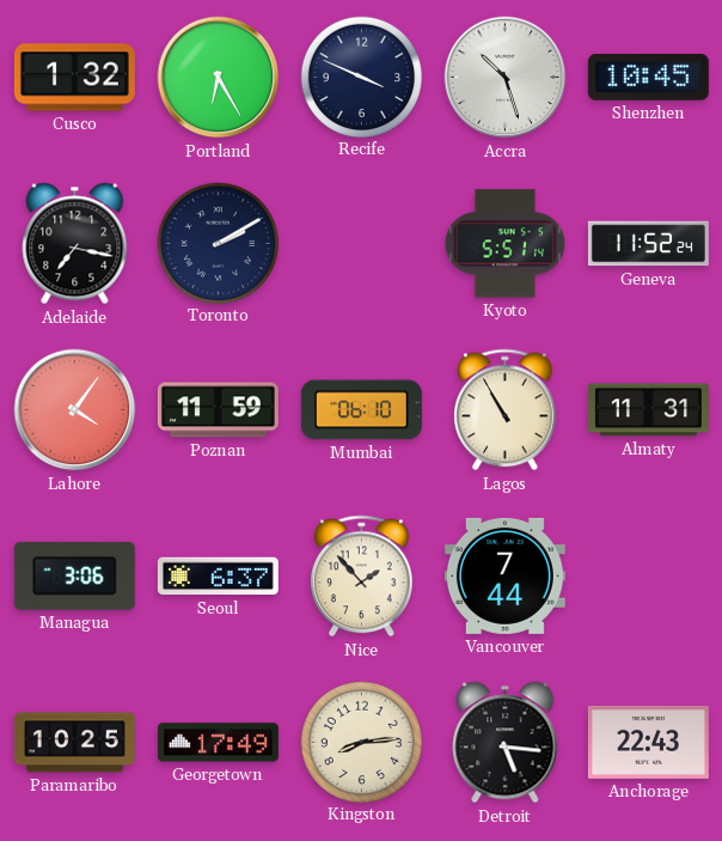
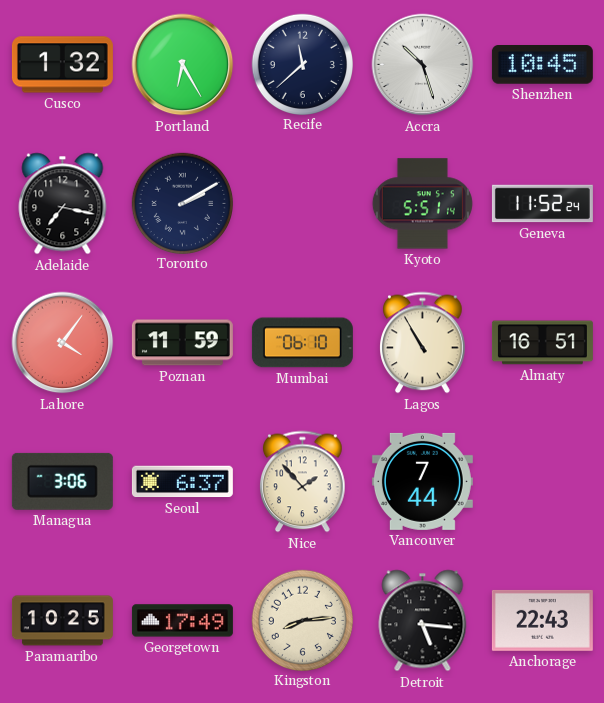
Recife: 3:49 -> 11:38 (302, 64)
Almaty: 11:31 -> 16:51 (542, 343)
